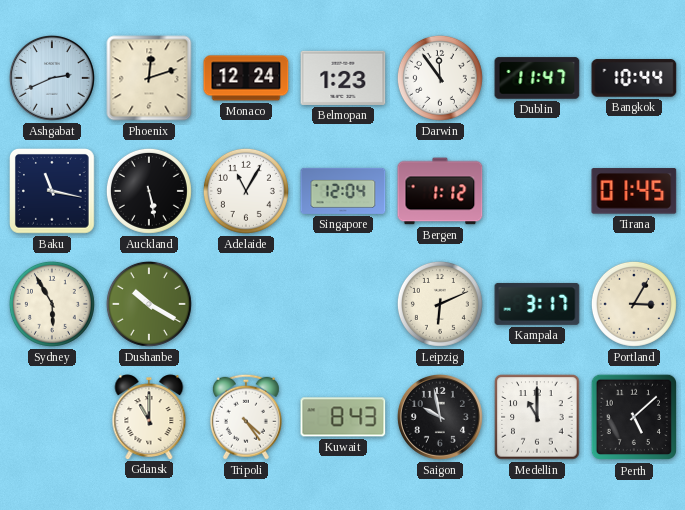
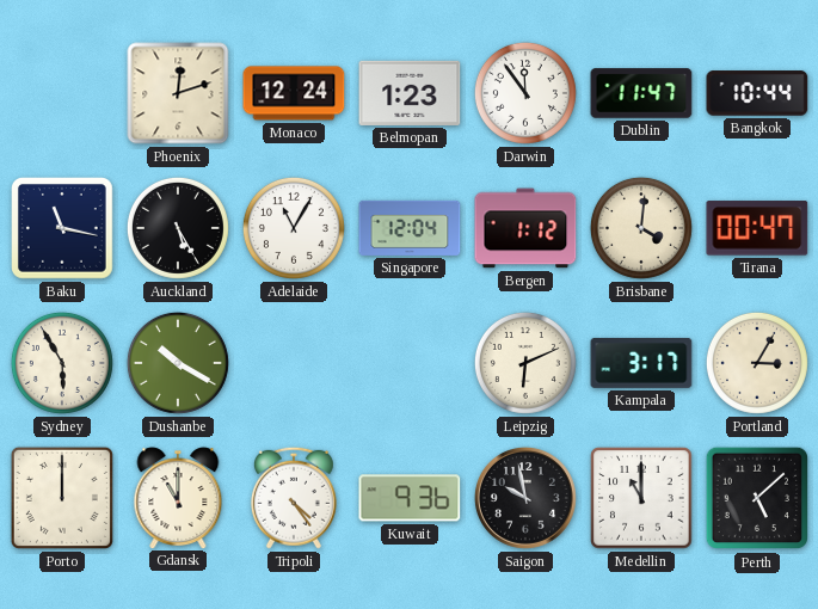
Ashgabat: 2:41 -> none (52, 78)
Auckland: 5:28 -> 5:25 (178, 228)
Brisbane: none -> 4:01 (641, 228)
Tirana: 01:45 -> 00:47 (757, 228)
Porto: none -> 12:00 (62, 498)
Kuwait: 8:43 -> 9:36 (410, 498)
